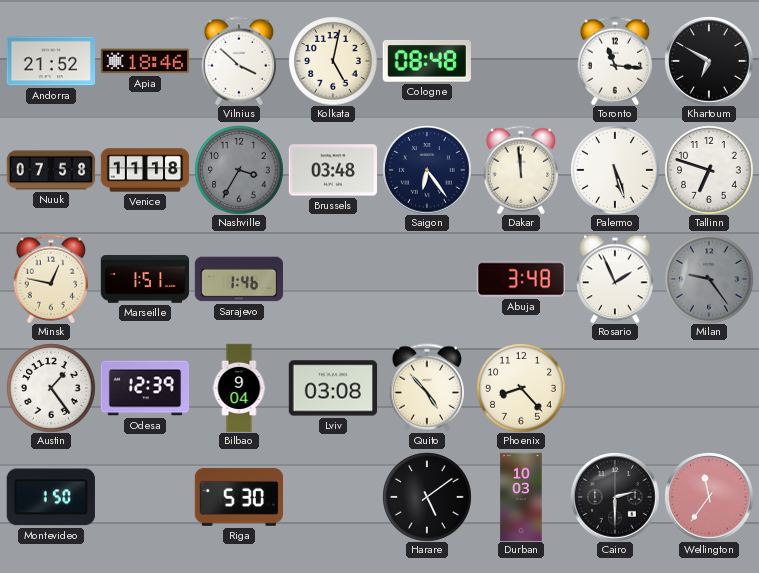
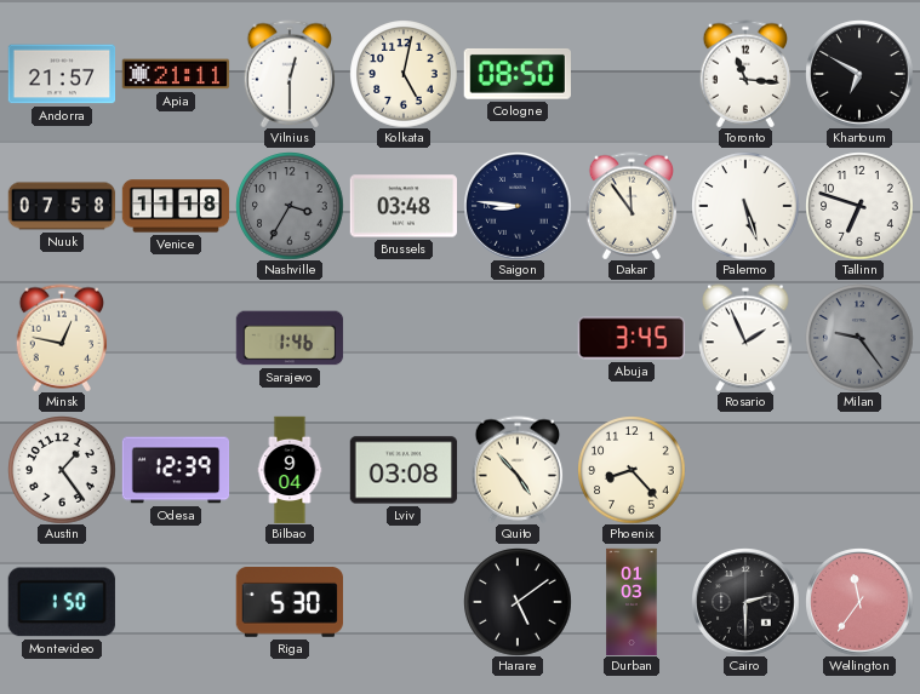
Andorra: 21:52 -> 21:57 (62, 74)
Apia: 18:46 -> 21:11 (176, 74)
Vilnius: 3:52 -> 12:30 (290, 74)
Cologne: 08:48 -> 08:50 (518, 74)
Saigon: 6:24 -> 8:46 (518, 206)
Dakar: 11:59 -> 11:54 (632, 206)
Marseille: 1:51 -> none (145, 279)
Abuja: 3:48 -> 3:45 (632, 338)
Durban: 10:03 -> 01:03 (632, 602)
